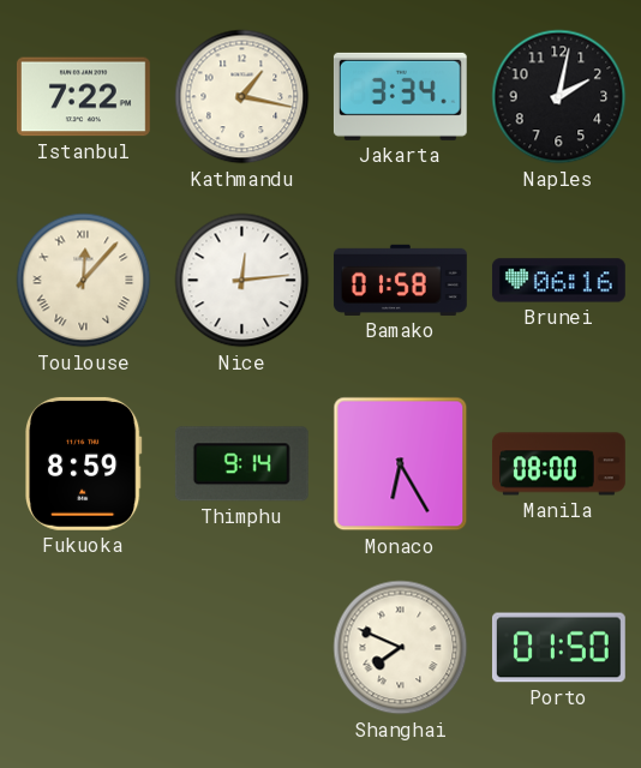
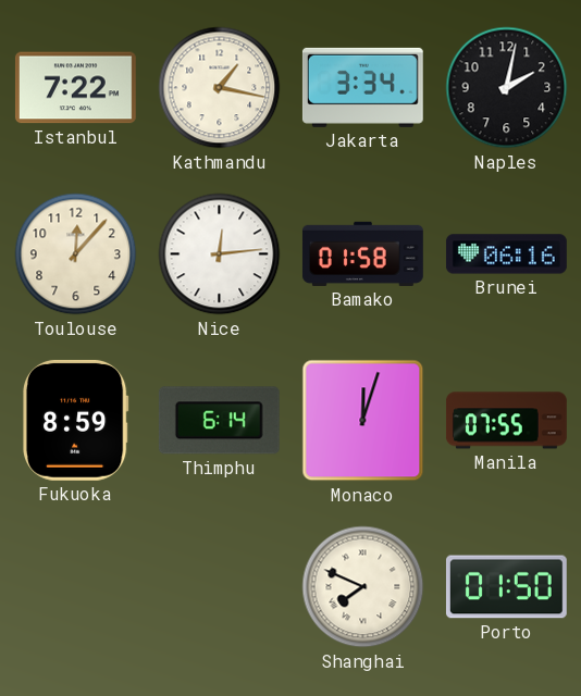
Toulouse numerals: Roman -> Arabic (76, 254)
Thimphu: 9:14 -> 6:14 (219, 421)
Monaco: 6:25 -> 12:03 (363, 421)
Manila: 08:00 -> 07:55 (506, 421)
